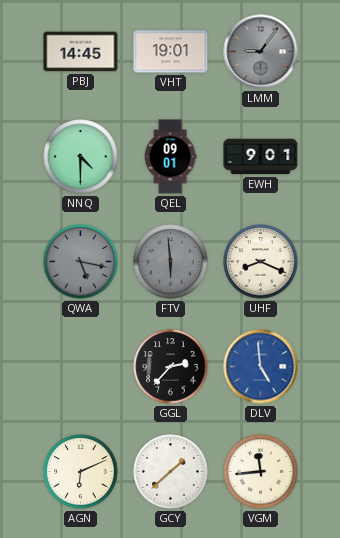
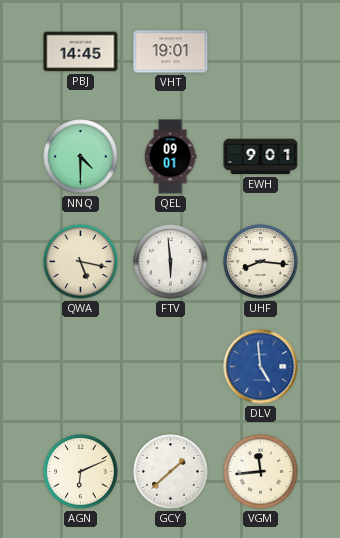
LMM: 9:06 -> none (261, 52)
QWA dial: grey -> cream (81, 262)
FTV dial: grey -> white (171, 262)
UHF: 8:19 -> 8:16 (261, 262)
GGL: 2:37 -> none (171, 367)
